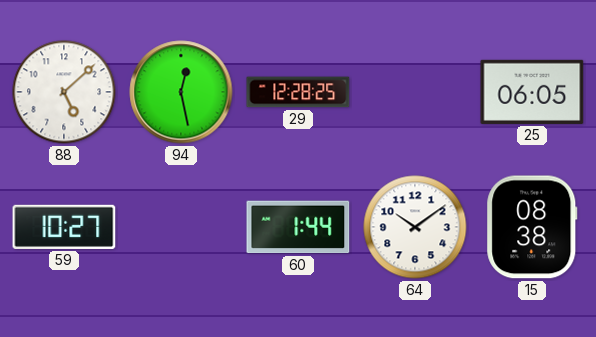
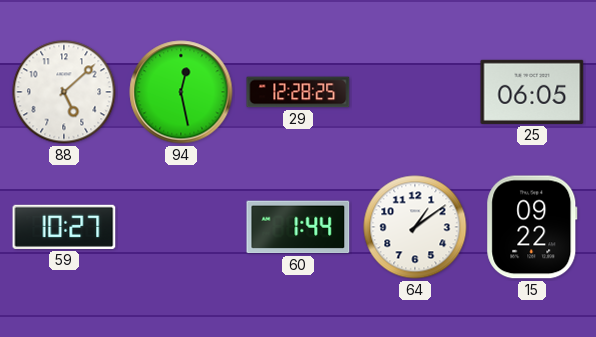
64: 10:09 -> 1:09 (415, 227)
15: 08:38 -> 09:22 (532, 227)
